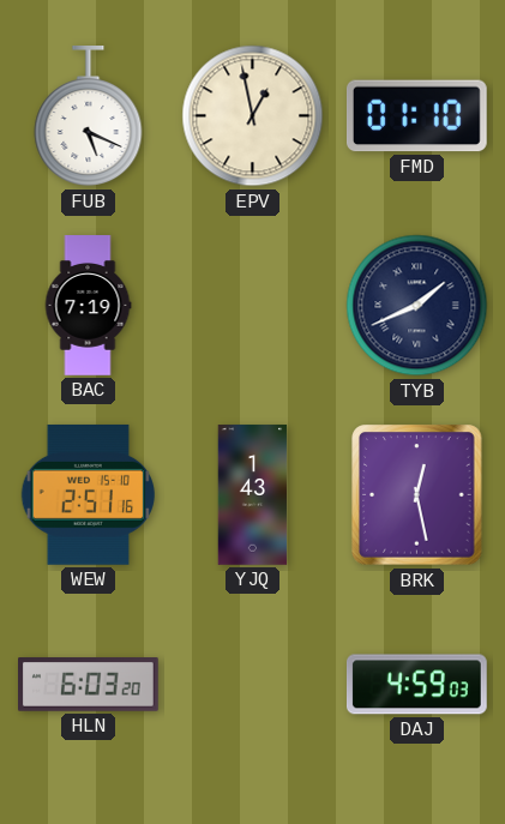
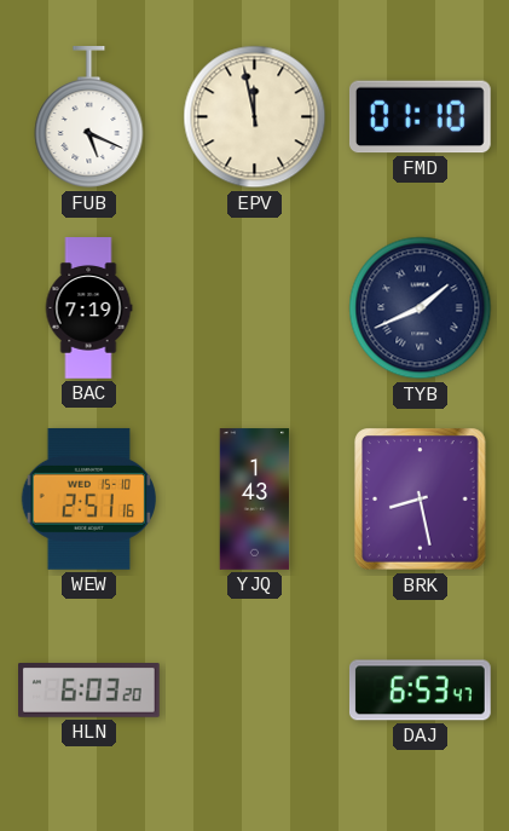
EPV: 12:58 -> 11:58 (255, 117)
BRK: 12:28 -> 8:28 (421, 500)
DAJ: 4:59 -> 6:53 (420, 691)
